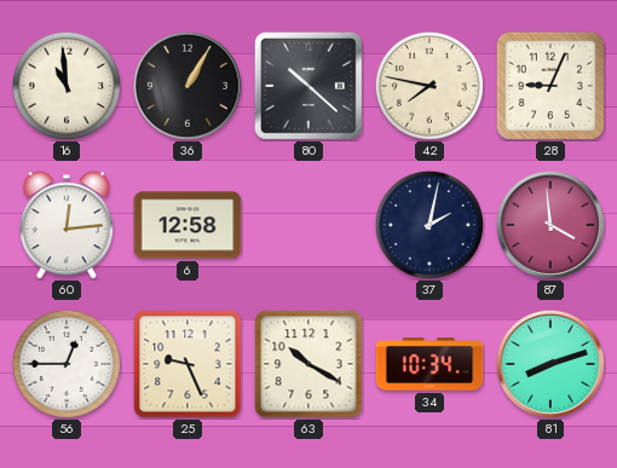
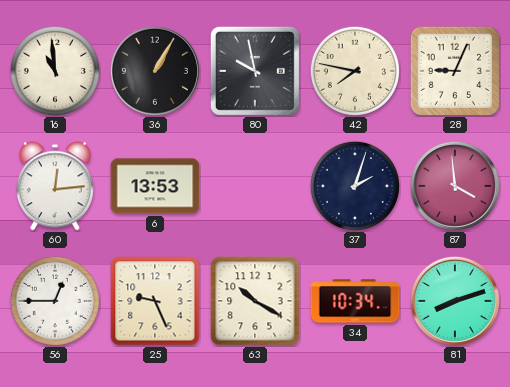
80: 10:22 -> 9:58 (255, 71)
6: 12:58 -> 13:53 (155, 186)
37: 2:02 -> 2:03 (355, 186)
